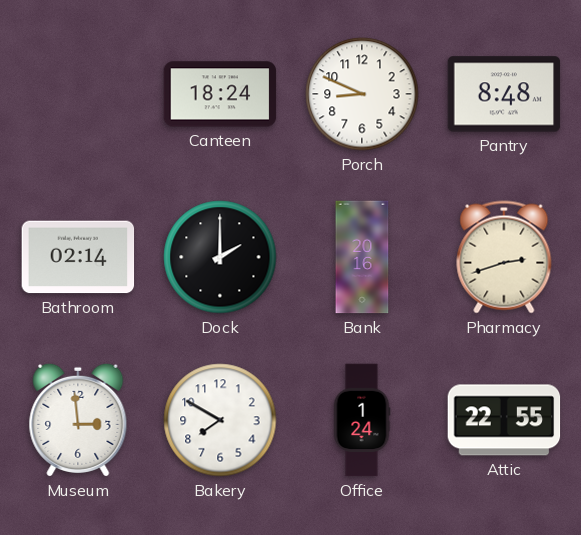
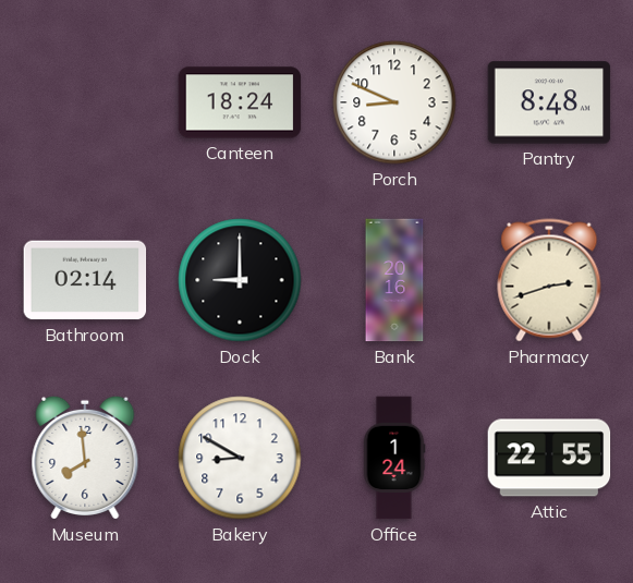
Dock: 2:00 -> 9:00 (240, 280)
Museum: 2:59 -> 7:59 (85, 458)
Bakery: 7:50 -> 8:50 (240, 458)
